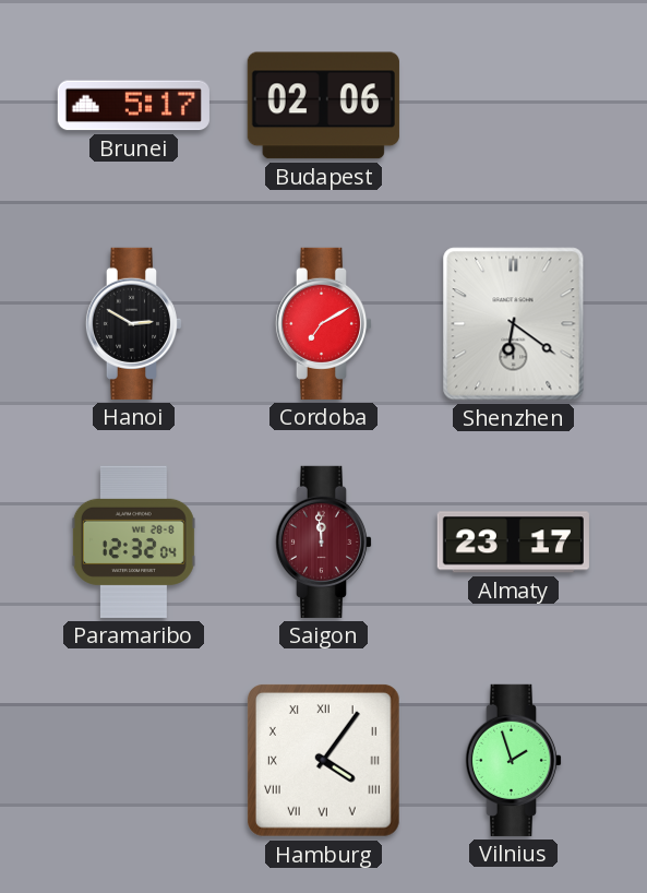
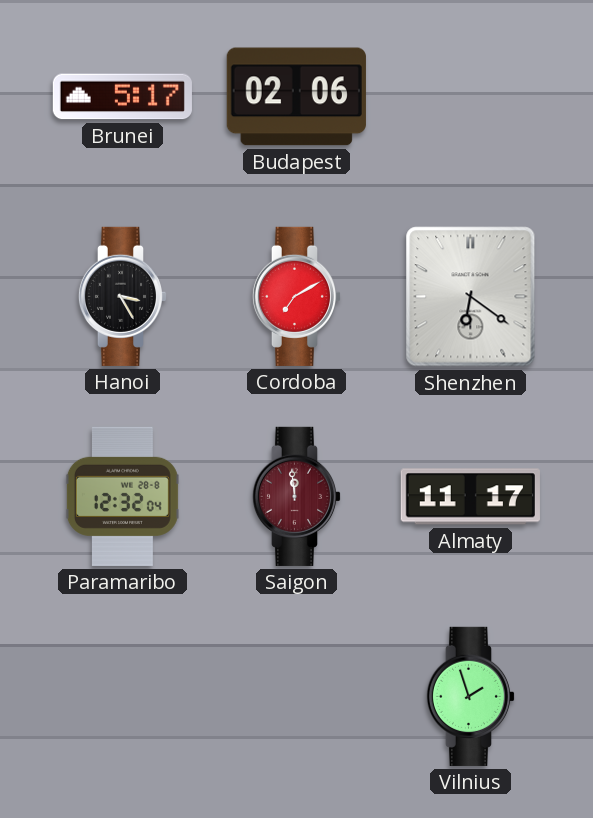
Hanoi: 2:50 -> 3:25 (123, 296)
Almaty: 23:17 -> 11:17 (470, 497)
Hamburg: 4:06 -> none (323, 760)
